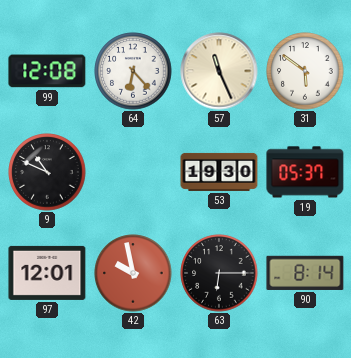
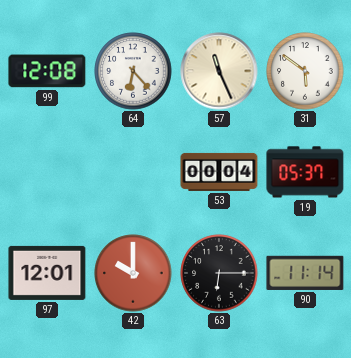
9: 10:49 -> none (47, 172)
53: 19:30 -> 00:04 (219, 172)
42: 9:58 -> 10:00 (133, 273)
90: 8:14 -> 11:14 (305, 273)
